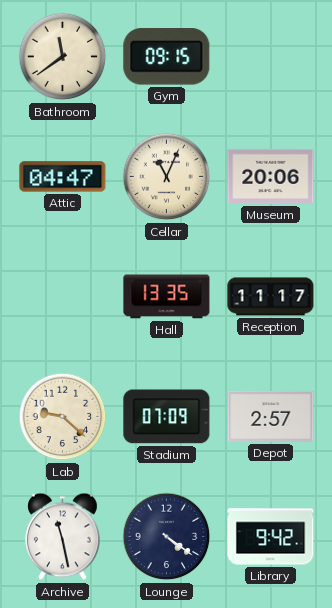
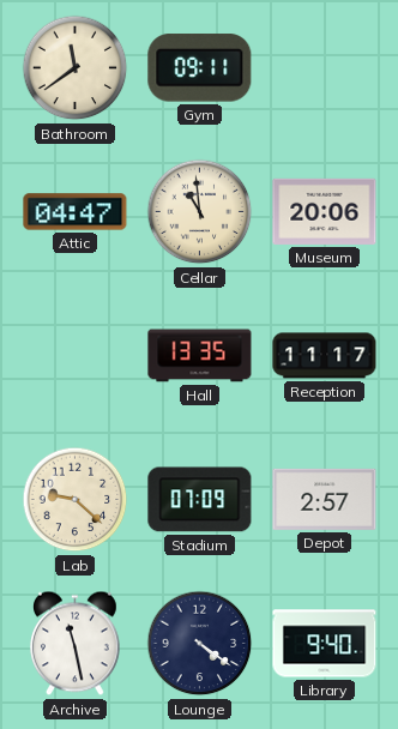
Gym: 09:15 -> 09:11 (200, 68)
Cellar: 11:04 -> 10:59 (200, 212)
Library: 9:42 -> 9:40 (325, 644)
